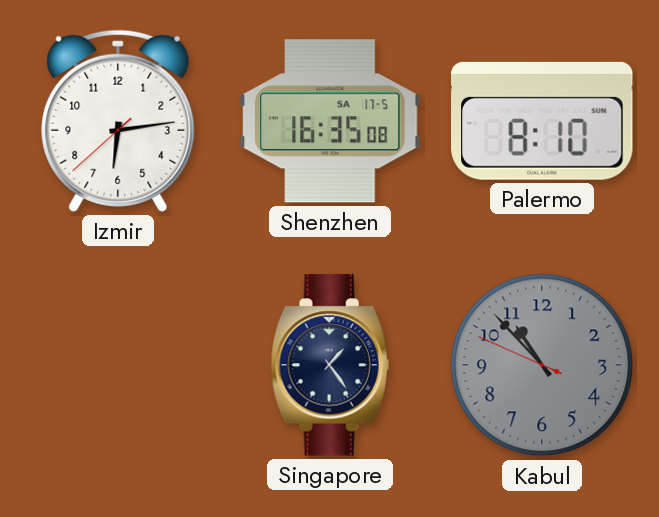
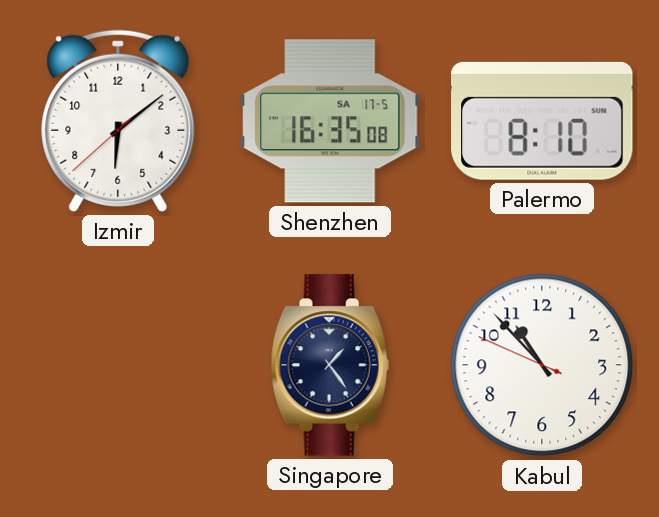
Izmir: 6:13 -> 6:08 (118, 121)
Kabul dial: grey -> white (542, 365)
